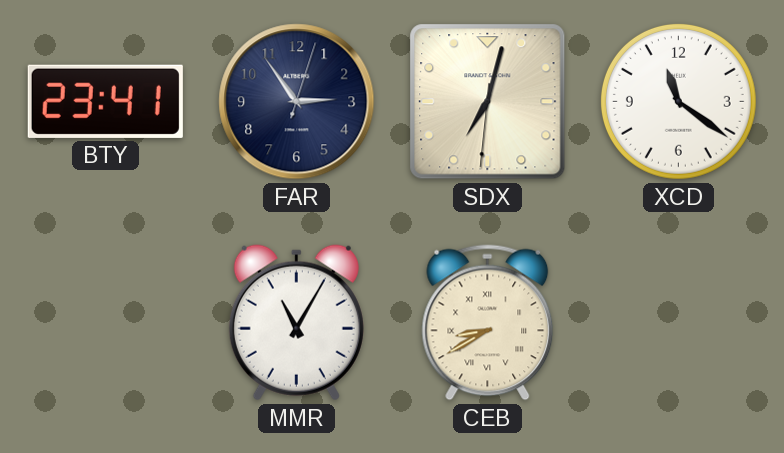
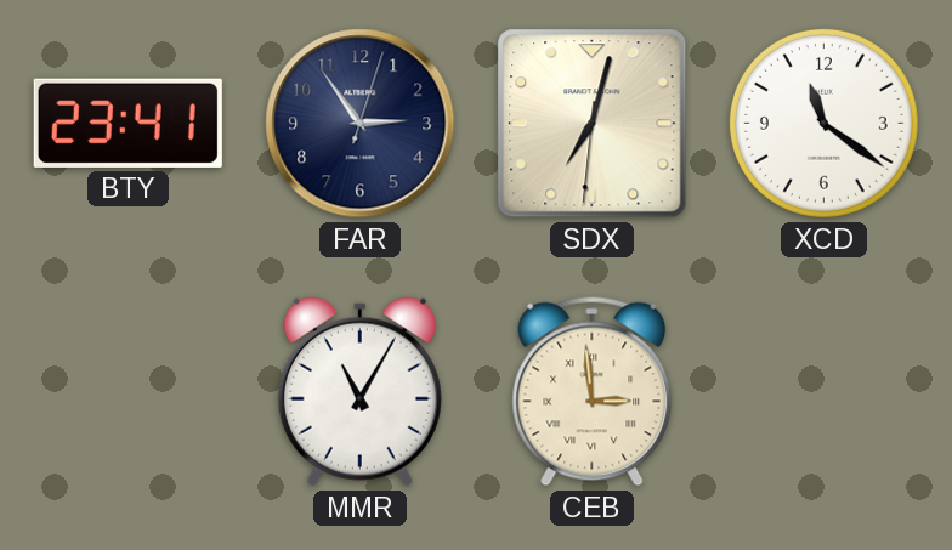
CEB: 8:40 -> 2:59 (593, 392)
